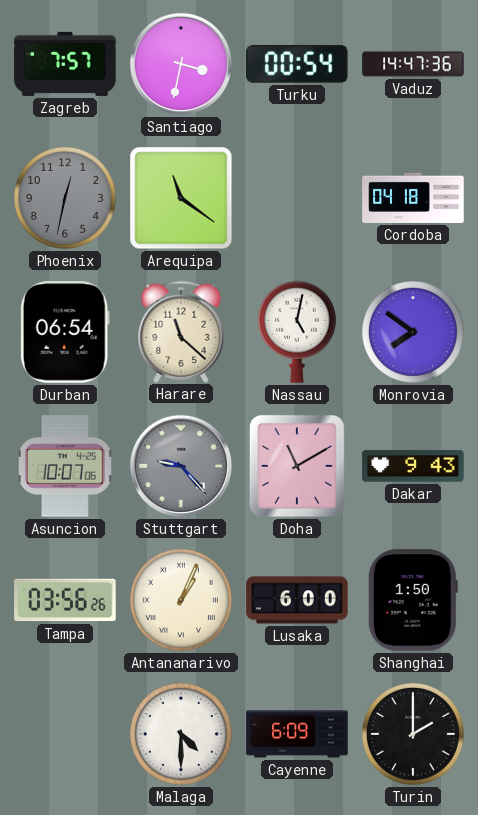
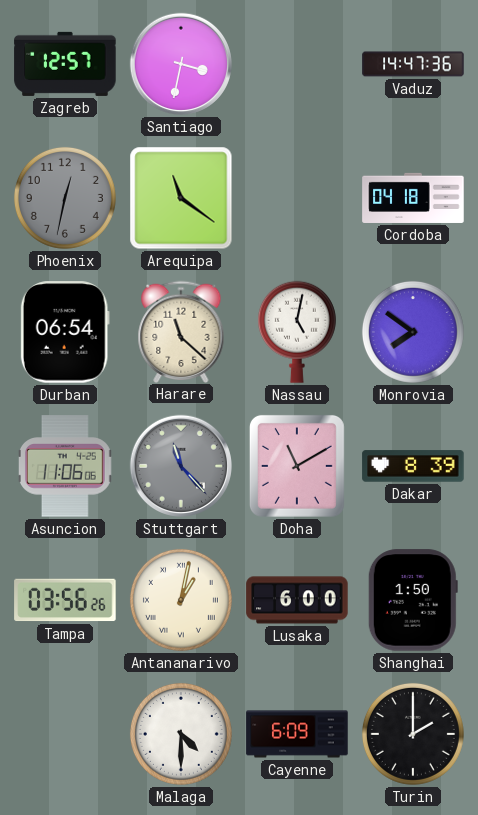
Zagreb: 7:57 -> 12:57 (65, 64)
Turku: 00:54 -> none (297, 64)
Asuncion: 10:07 -> 11:06 (65, 466)
Stuttgart: 9:23 -> 11:23 (181, 466)
Dakar: 9:43 -> 8:39 (413, 466)
Antananarivo: 1:04 -> 1:02 (181, 600)
